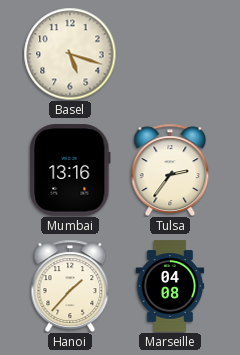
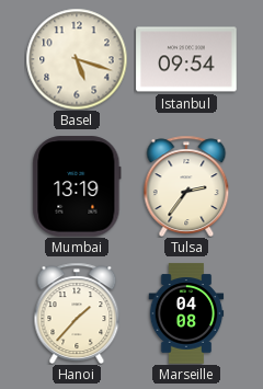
Istanbul: none -> 09:54 (186, 59)
Mumbai: 13:16 -> 13:19 (77, 186)
